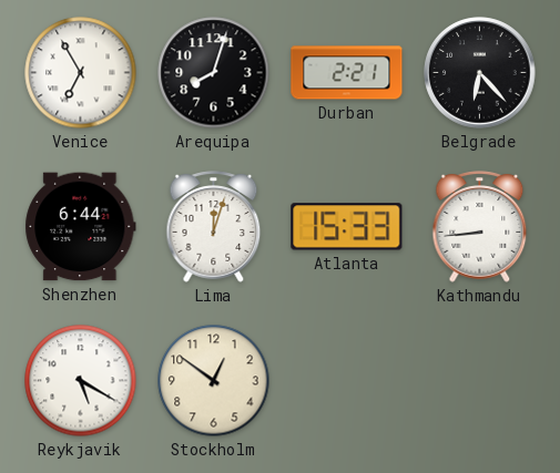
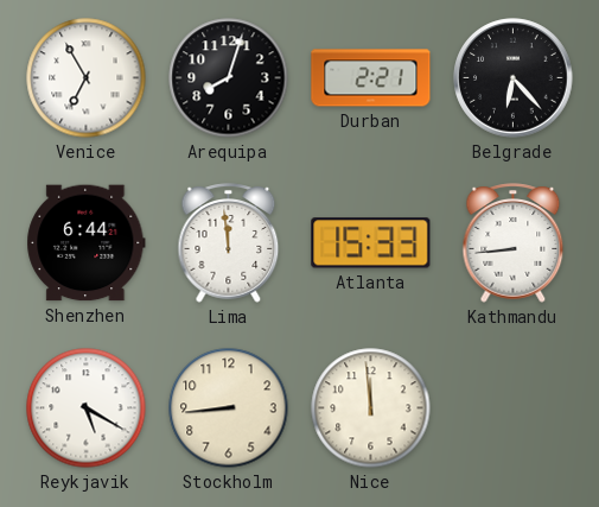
Lima: 12:03 -> 11:59 (229, 243)
Stockholm: 12:51 -> 8:44 (229, 408)
Nice: none -> 11:59 (371, 408)
